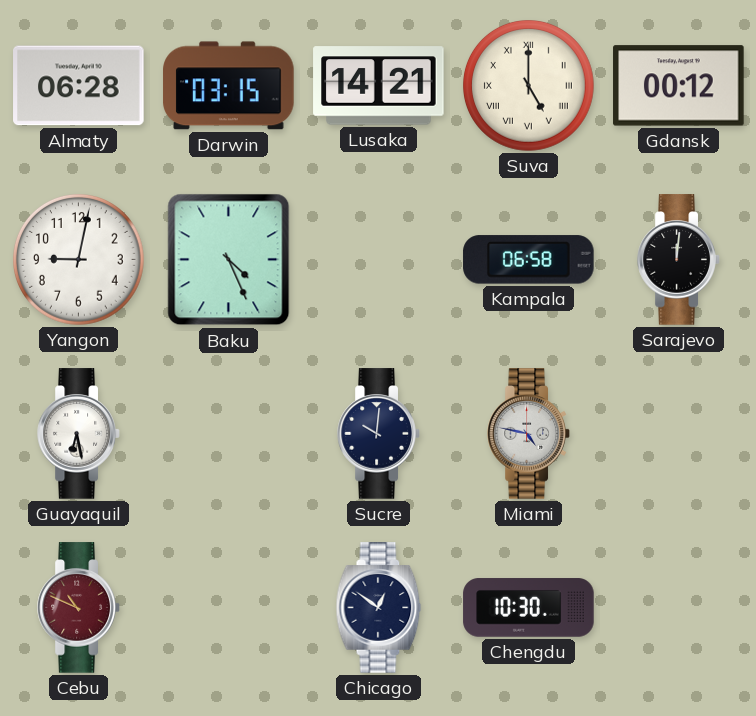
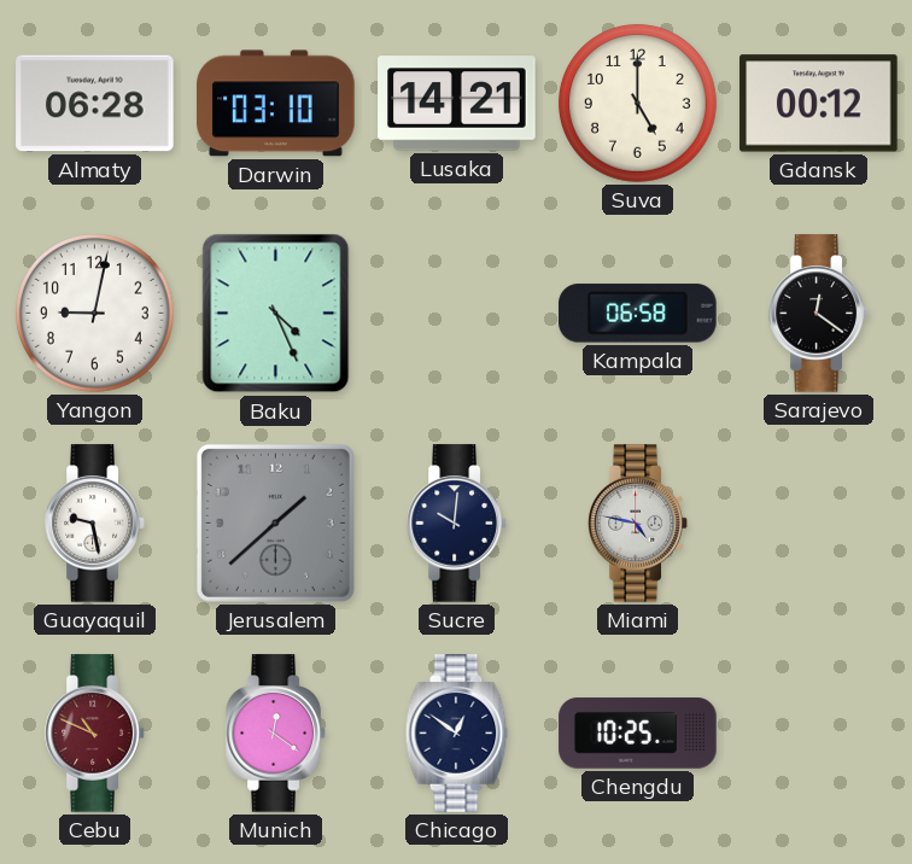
Darwin: 03:15 -> 03:10 (276, 104)
Suva numerals: Roman -> Arabic (638, 104)
Sarajevo: 12:01 -> 12:21 (819, 314)
Guayaquil: 6:28 -> 9:28 (95, 524)
Jerusalem: none -> 1:38 (275, 523)
Munich: none -> 12:21 (276, 734)
Chengdu: 10:30 -> 10:25 (638, 734)
